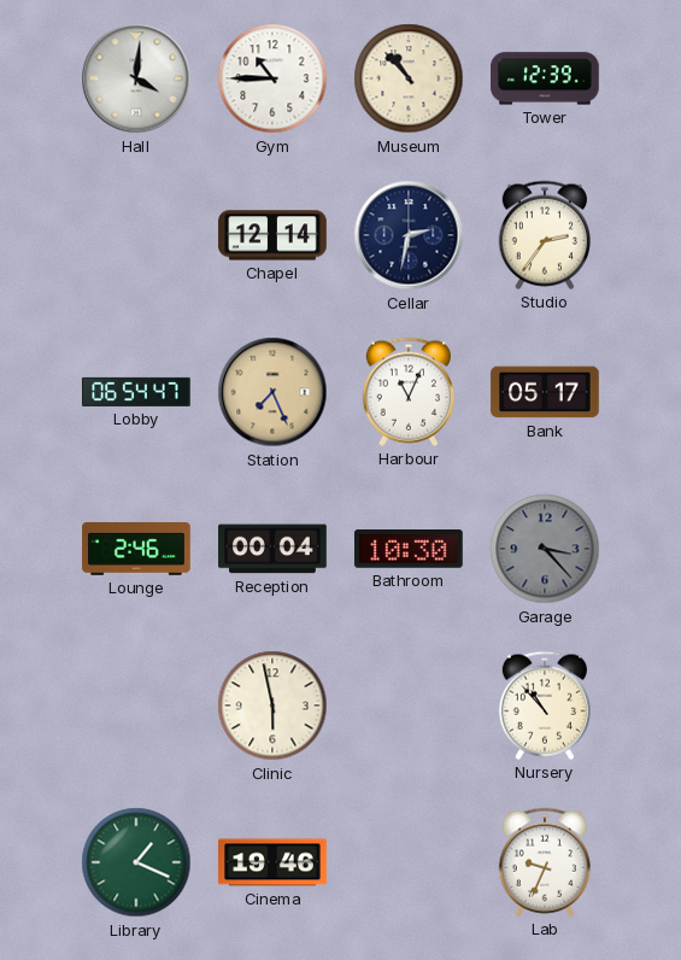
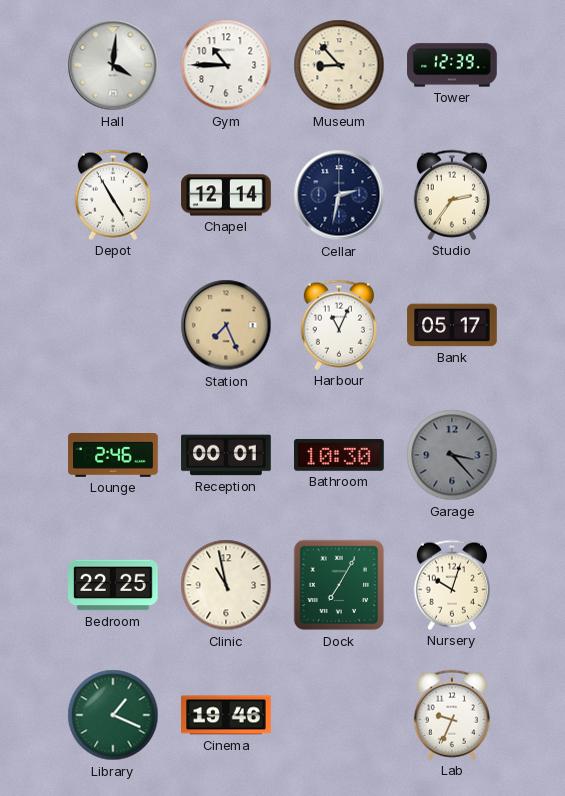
Museum: 10:53 -> 8:53 (339, 65)
Depot: none -> 4:55 (113, 195)
Lobby: 06:54 -> none (136, 392)
Reception: 00:04 -> 00:01 (226, 455)
Bedroom: none -> 22:25 (113, 585)
Clinic: 5:58 -> 10:58 (226, 585)
Dock: none -> 7:05 (339, 585)
Nursery: 10:53 -> 10:03 (452, 585)
